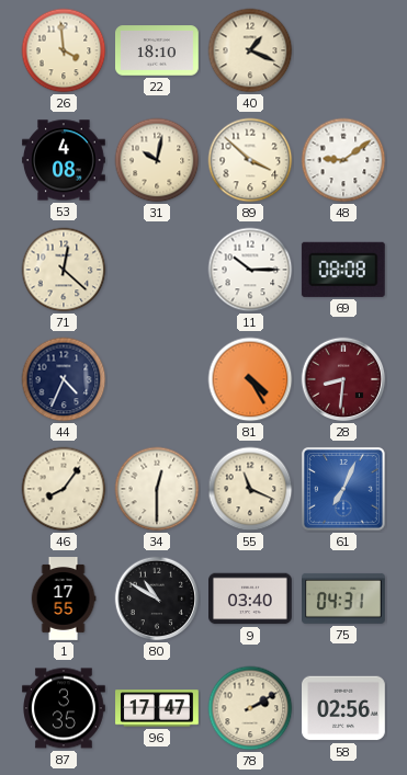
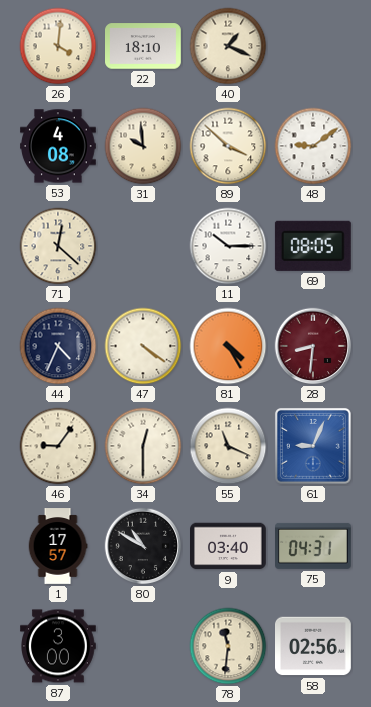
26: 3:59 -> 4:01 (58, 46)
31: 10:02 -> 9:59 (143, 146)
69: 08:08 -> 08:05 (313, 246)
47: none -> 4:21 (143, 346)
46: 8:06 -> 9:06 (58, 446)
61: 7:04 -> 9:04 (313, 446)
1: 17:55 -> 17:57 (58, 546)
87: 3:35 -> 3:00 (59, 646)
96: 17:47 -> none (157, 708)
78: 2:10 -> 11:31 (228, 646)
